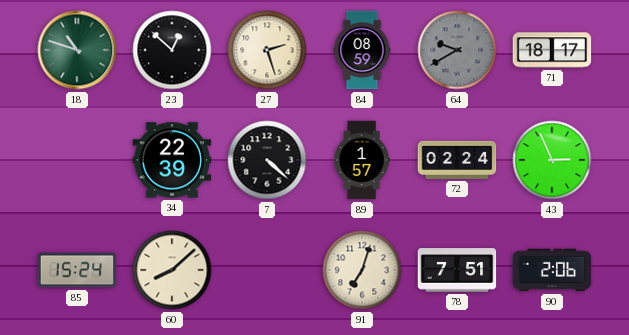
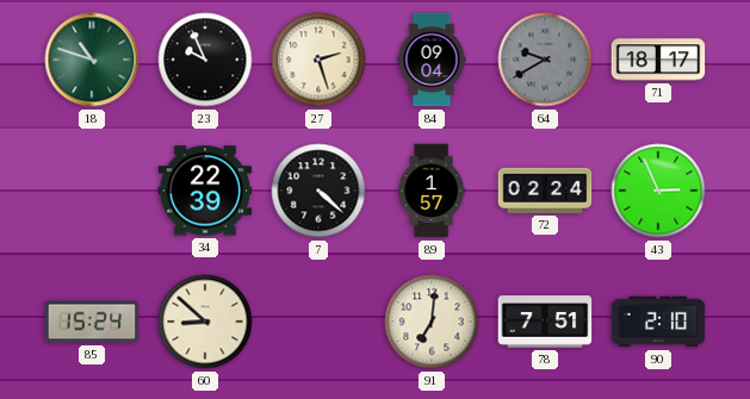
23: 12:52 -> 9:56 (205, 60)
84: 08:59 -> 09:04 (432, 60)
60: 8:08 -> 8:52 (205, 322)
91: 7:03 -> 7:01 (432, 322)
90: 2:06 -> 2:10 (658, 322)
